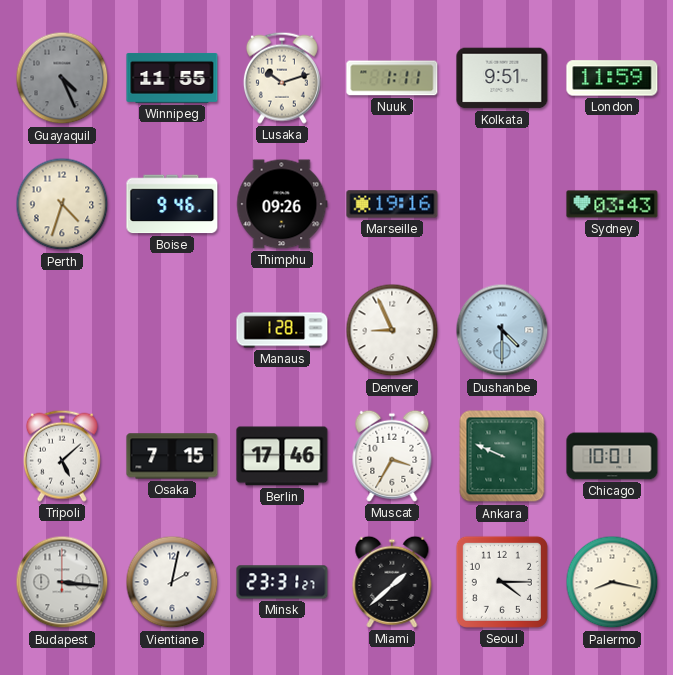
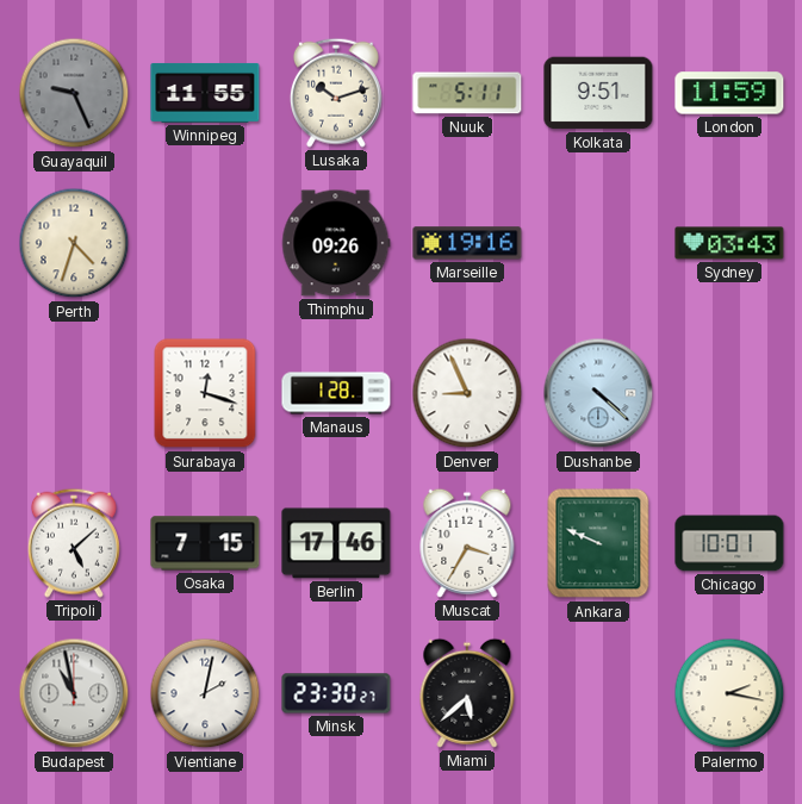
Guayaquil: 4:26 -> 9:26 (74, 93)
Nuuk: 1:11 -> 5:11 (467, 93)
Boise: 9:46 -> none (172, 204)
Surabaya: none -> 12:18 (205, 393)
Dushanbe: 4:30 -> 4:22 (598, 393)
Budapest: 3:16 -> 10:58 (74, 693)
Minsk: 23:31 -> 23:30 (336, 693)
Miami: 1:38 -> 5:38 (467, 693)
Seoul: 4:15 -> none (502, 582)
Palermo: 8:17 -> 2:17 (729, 693)
